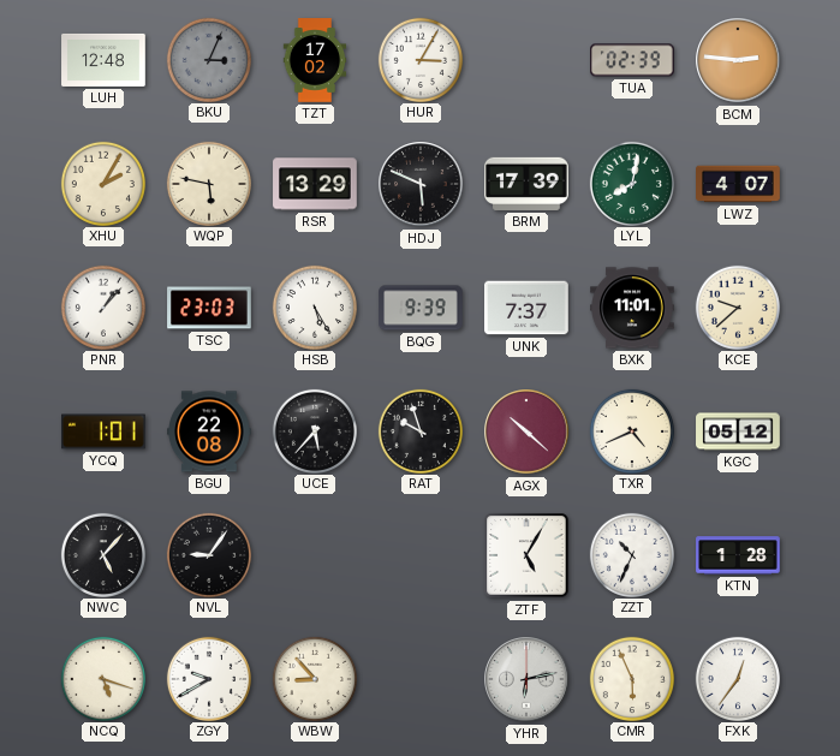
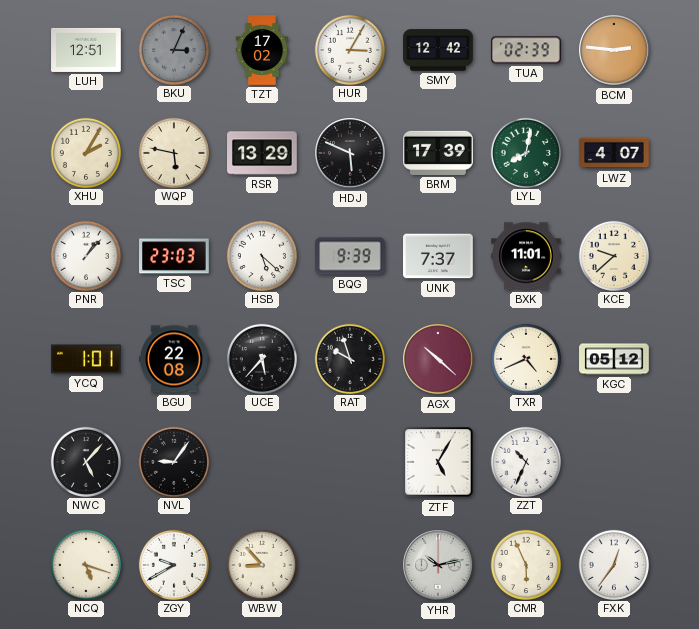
LUH: 12:48 -> 12:51 (86, 50)
SMY: none -> 12:42 (438, 50)
HSB: 5:25 -> 5:22 (261, 255)
KTN: 1:28 -> none (738, 555)
YHR: 6:13 -> 10:13 (438, 565)
